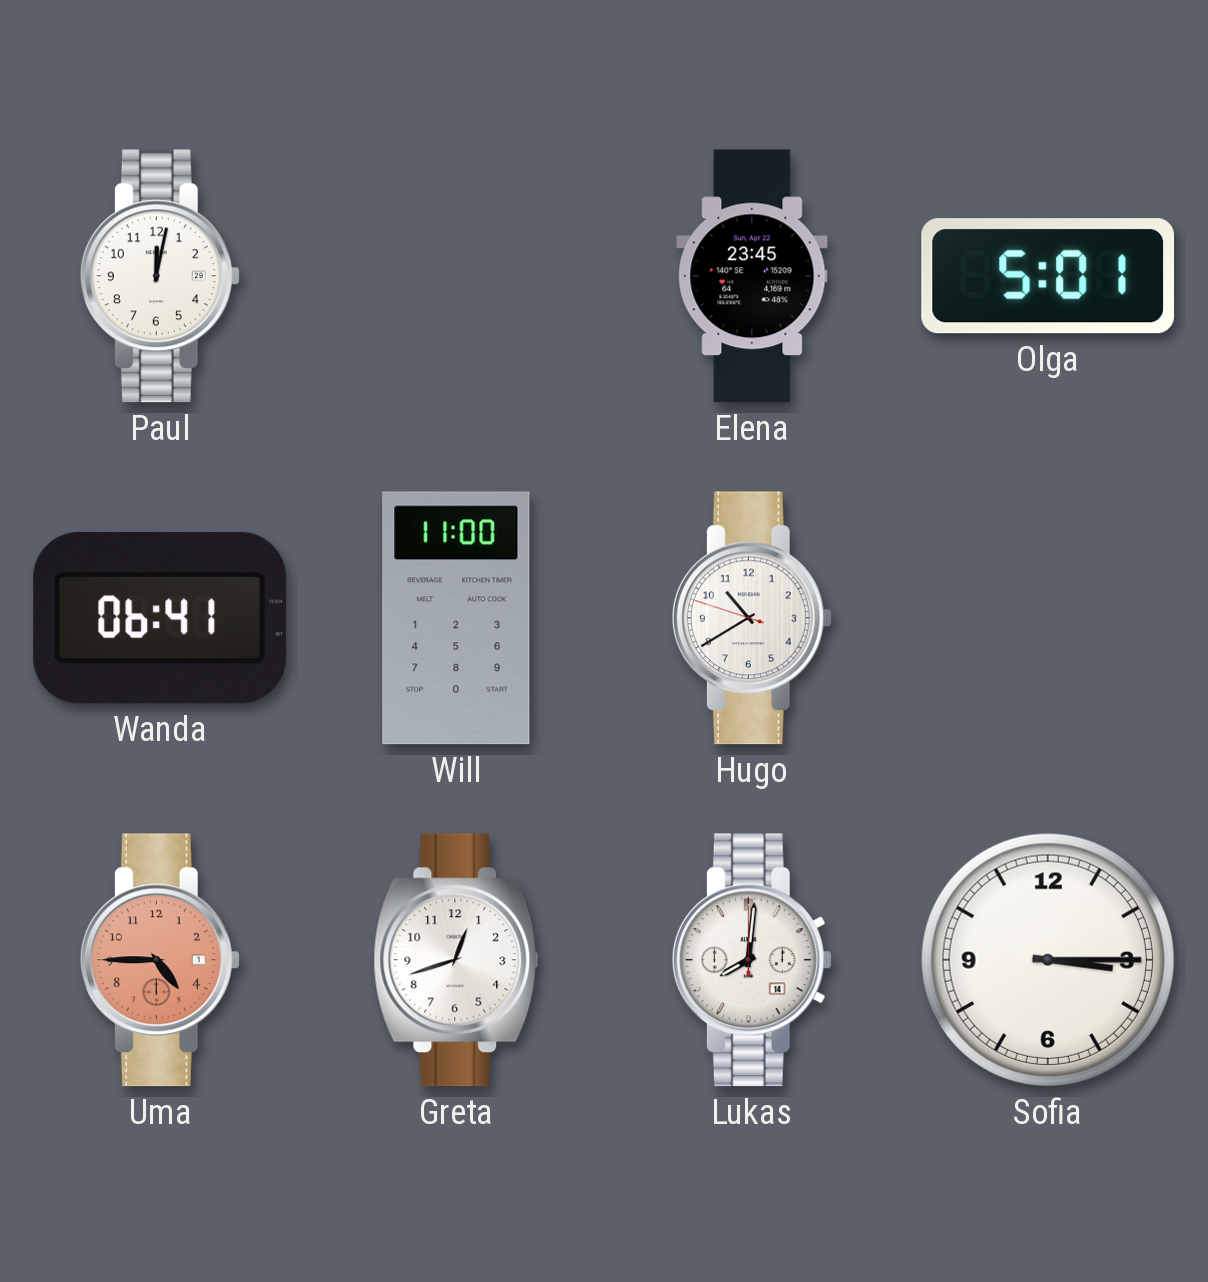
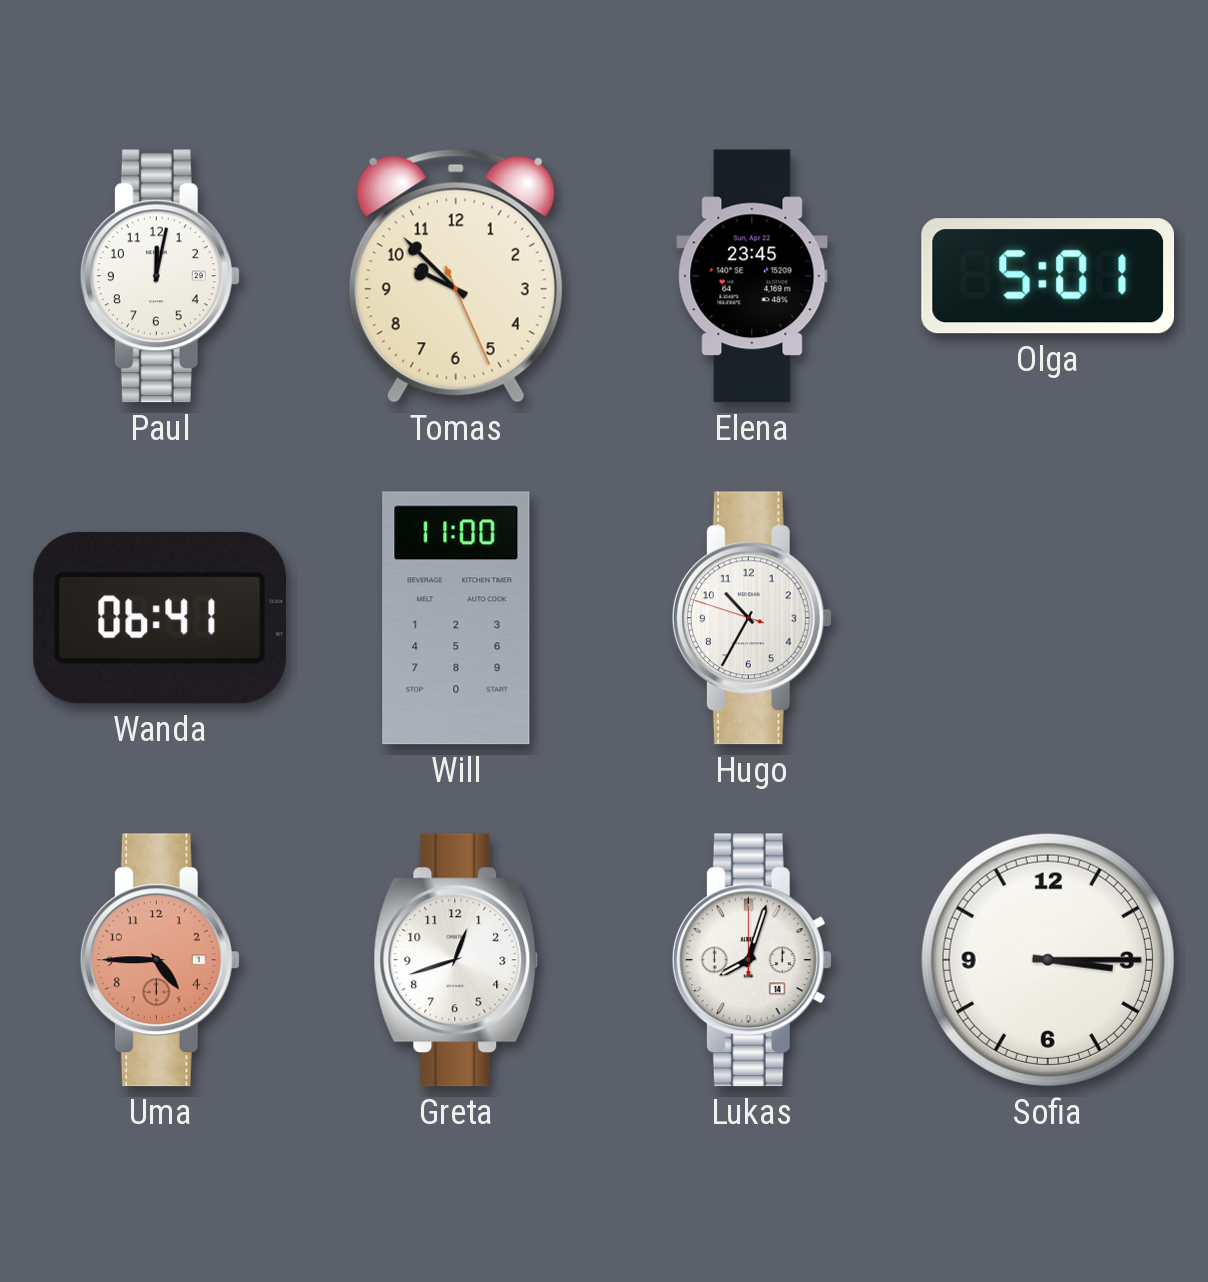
Tomas: none -> 9:52 (456, 276)
Hugo: 10:39 -> 10:34 (752, 618)
Lukas: 8:01 -> 8:03 (752, 960)
